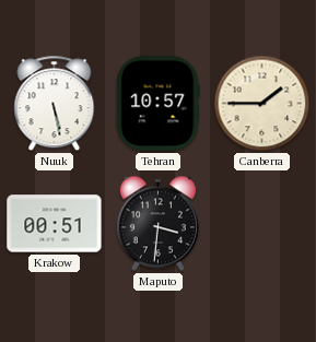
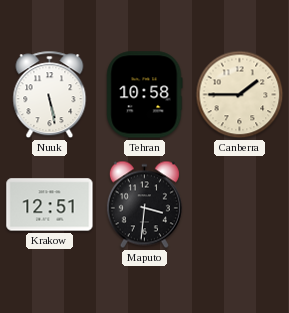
Tehran: 10:57 -> 10:58 (145, 95)
Krakow: 00:51 -> 12:51 (50, 205)
